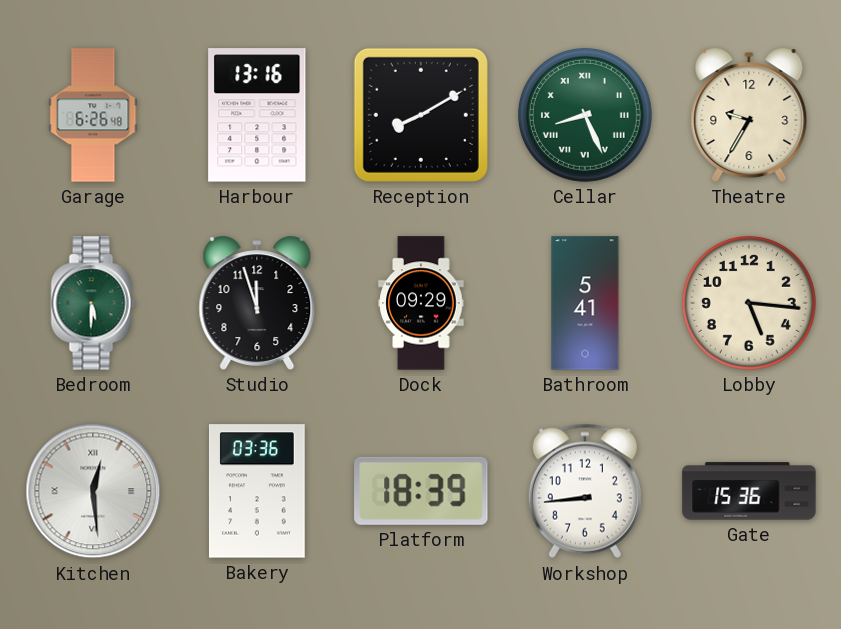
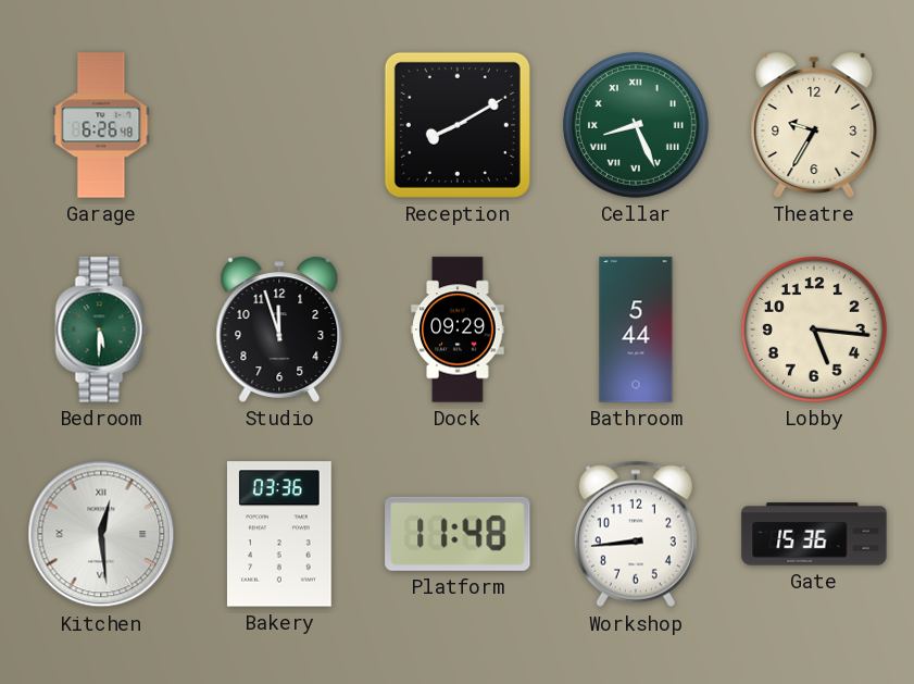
Harbour: 13:16 -> none (257, 115)
Bathroom: 5:41 -> 5:44 (636, 329)
Platform: 18:39 -> 11:48 (458, 534)
